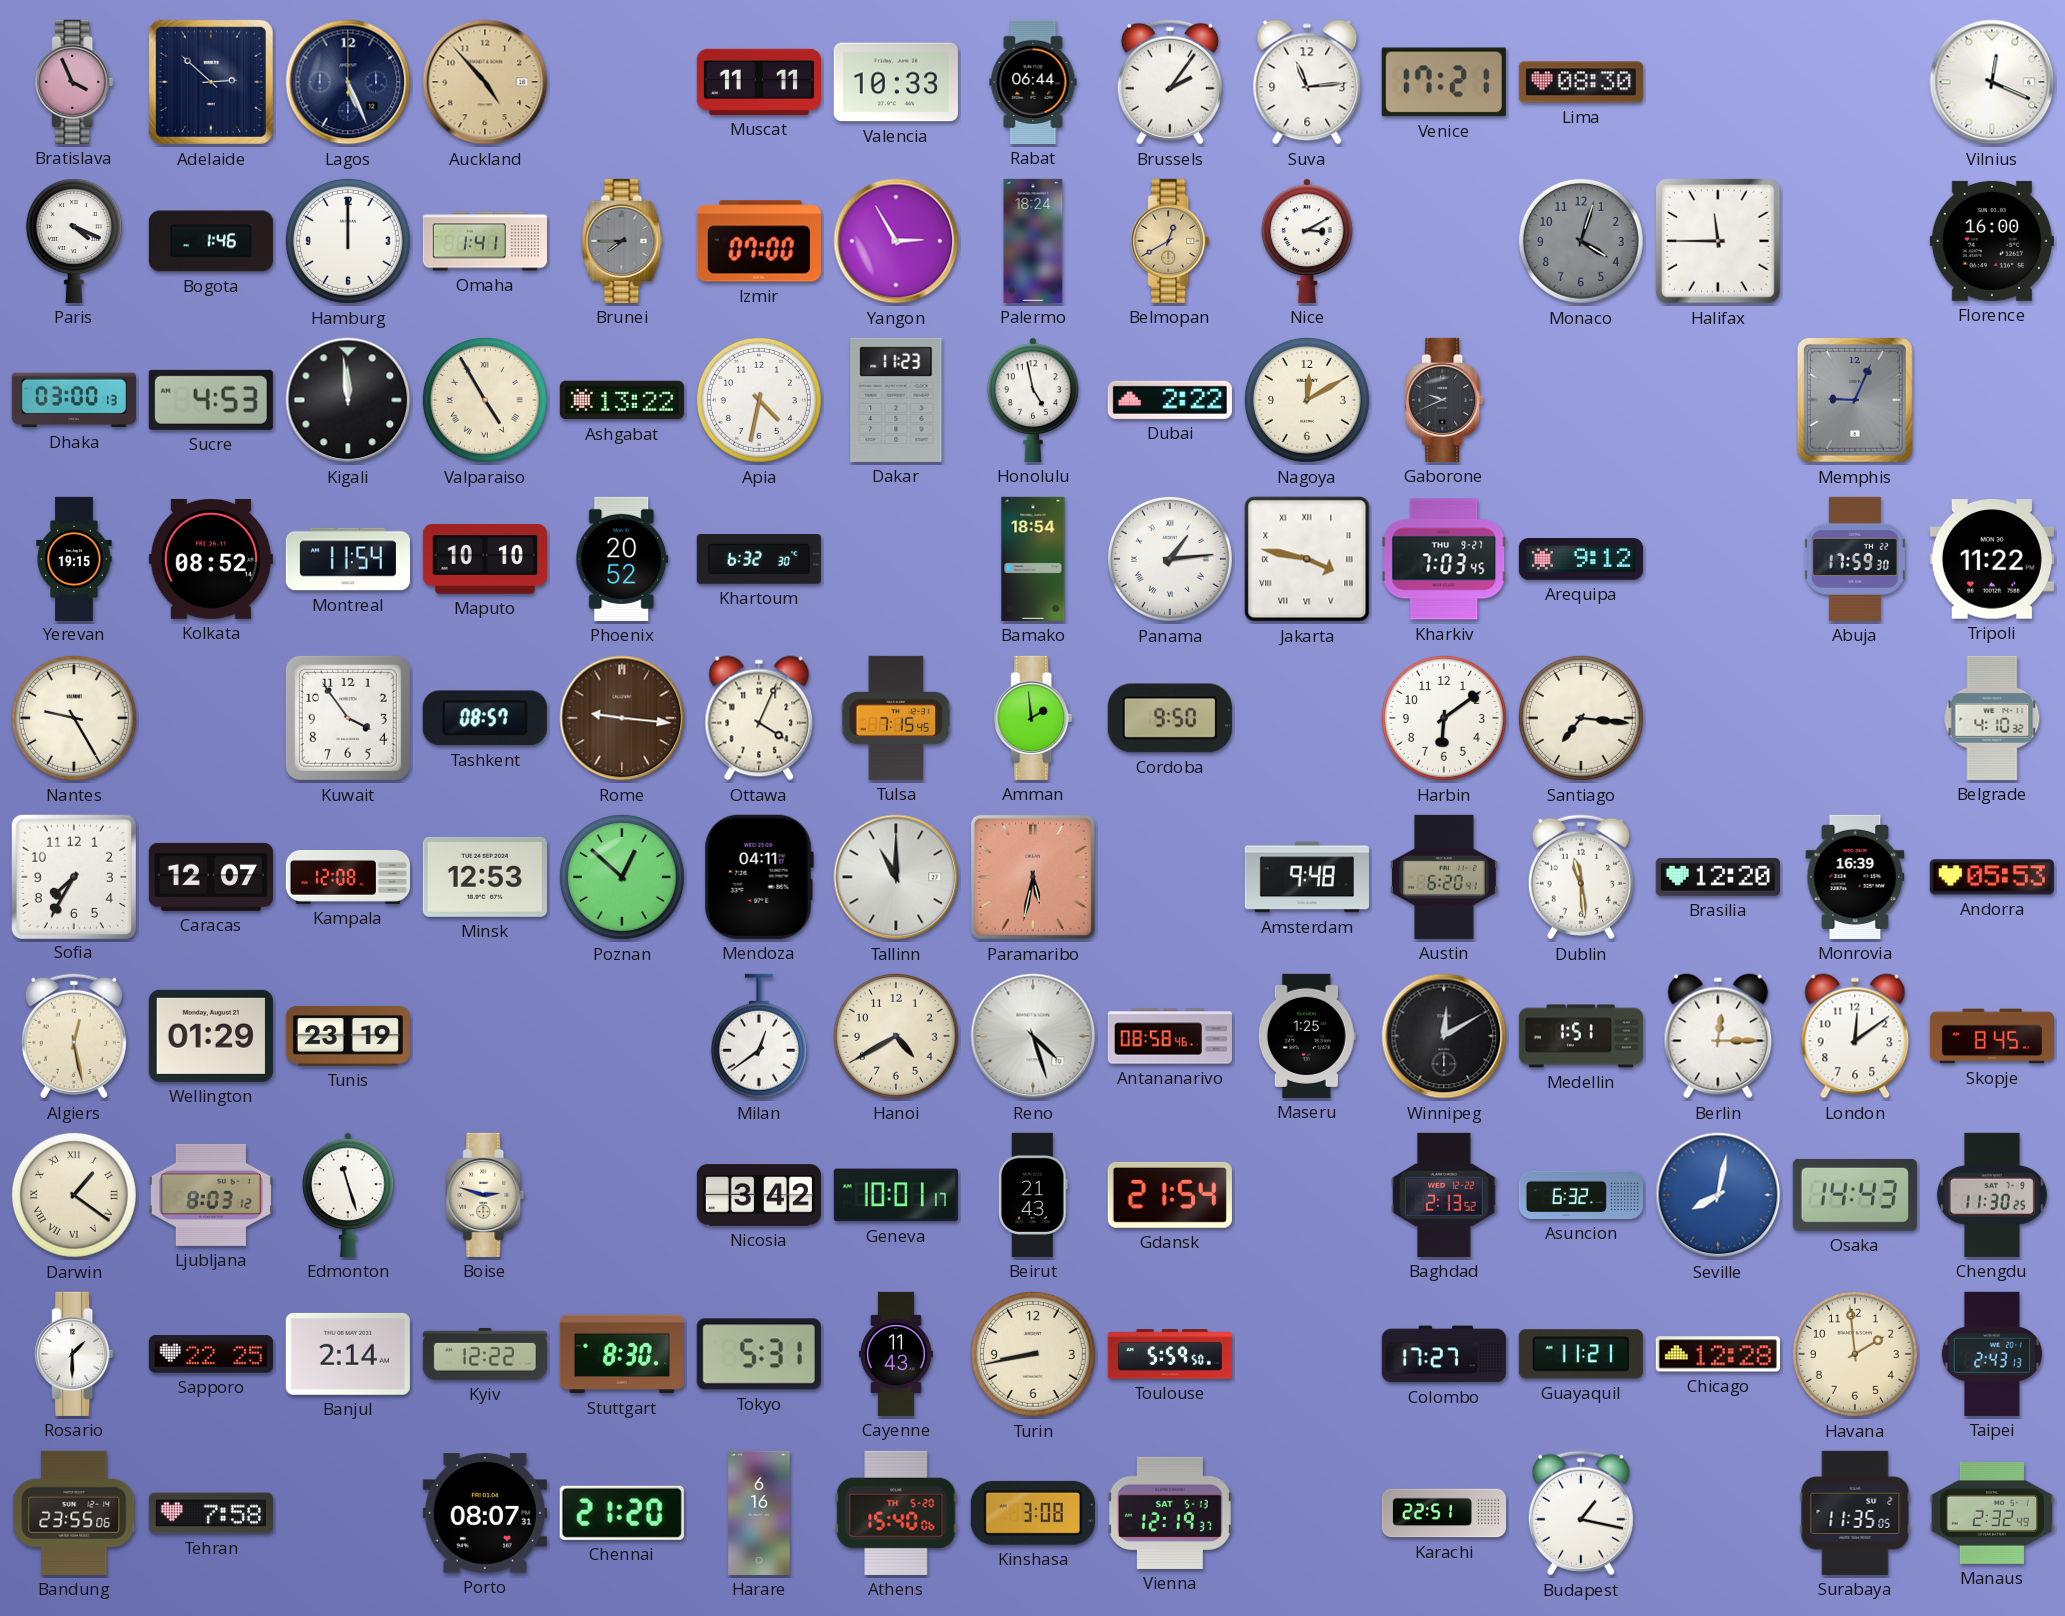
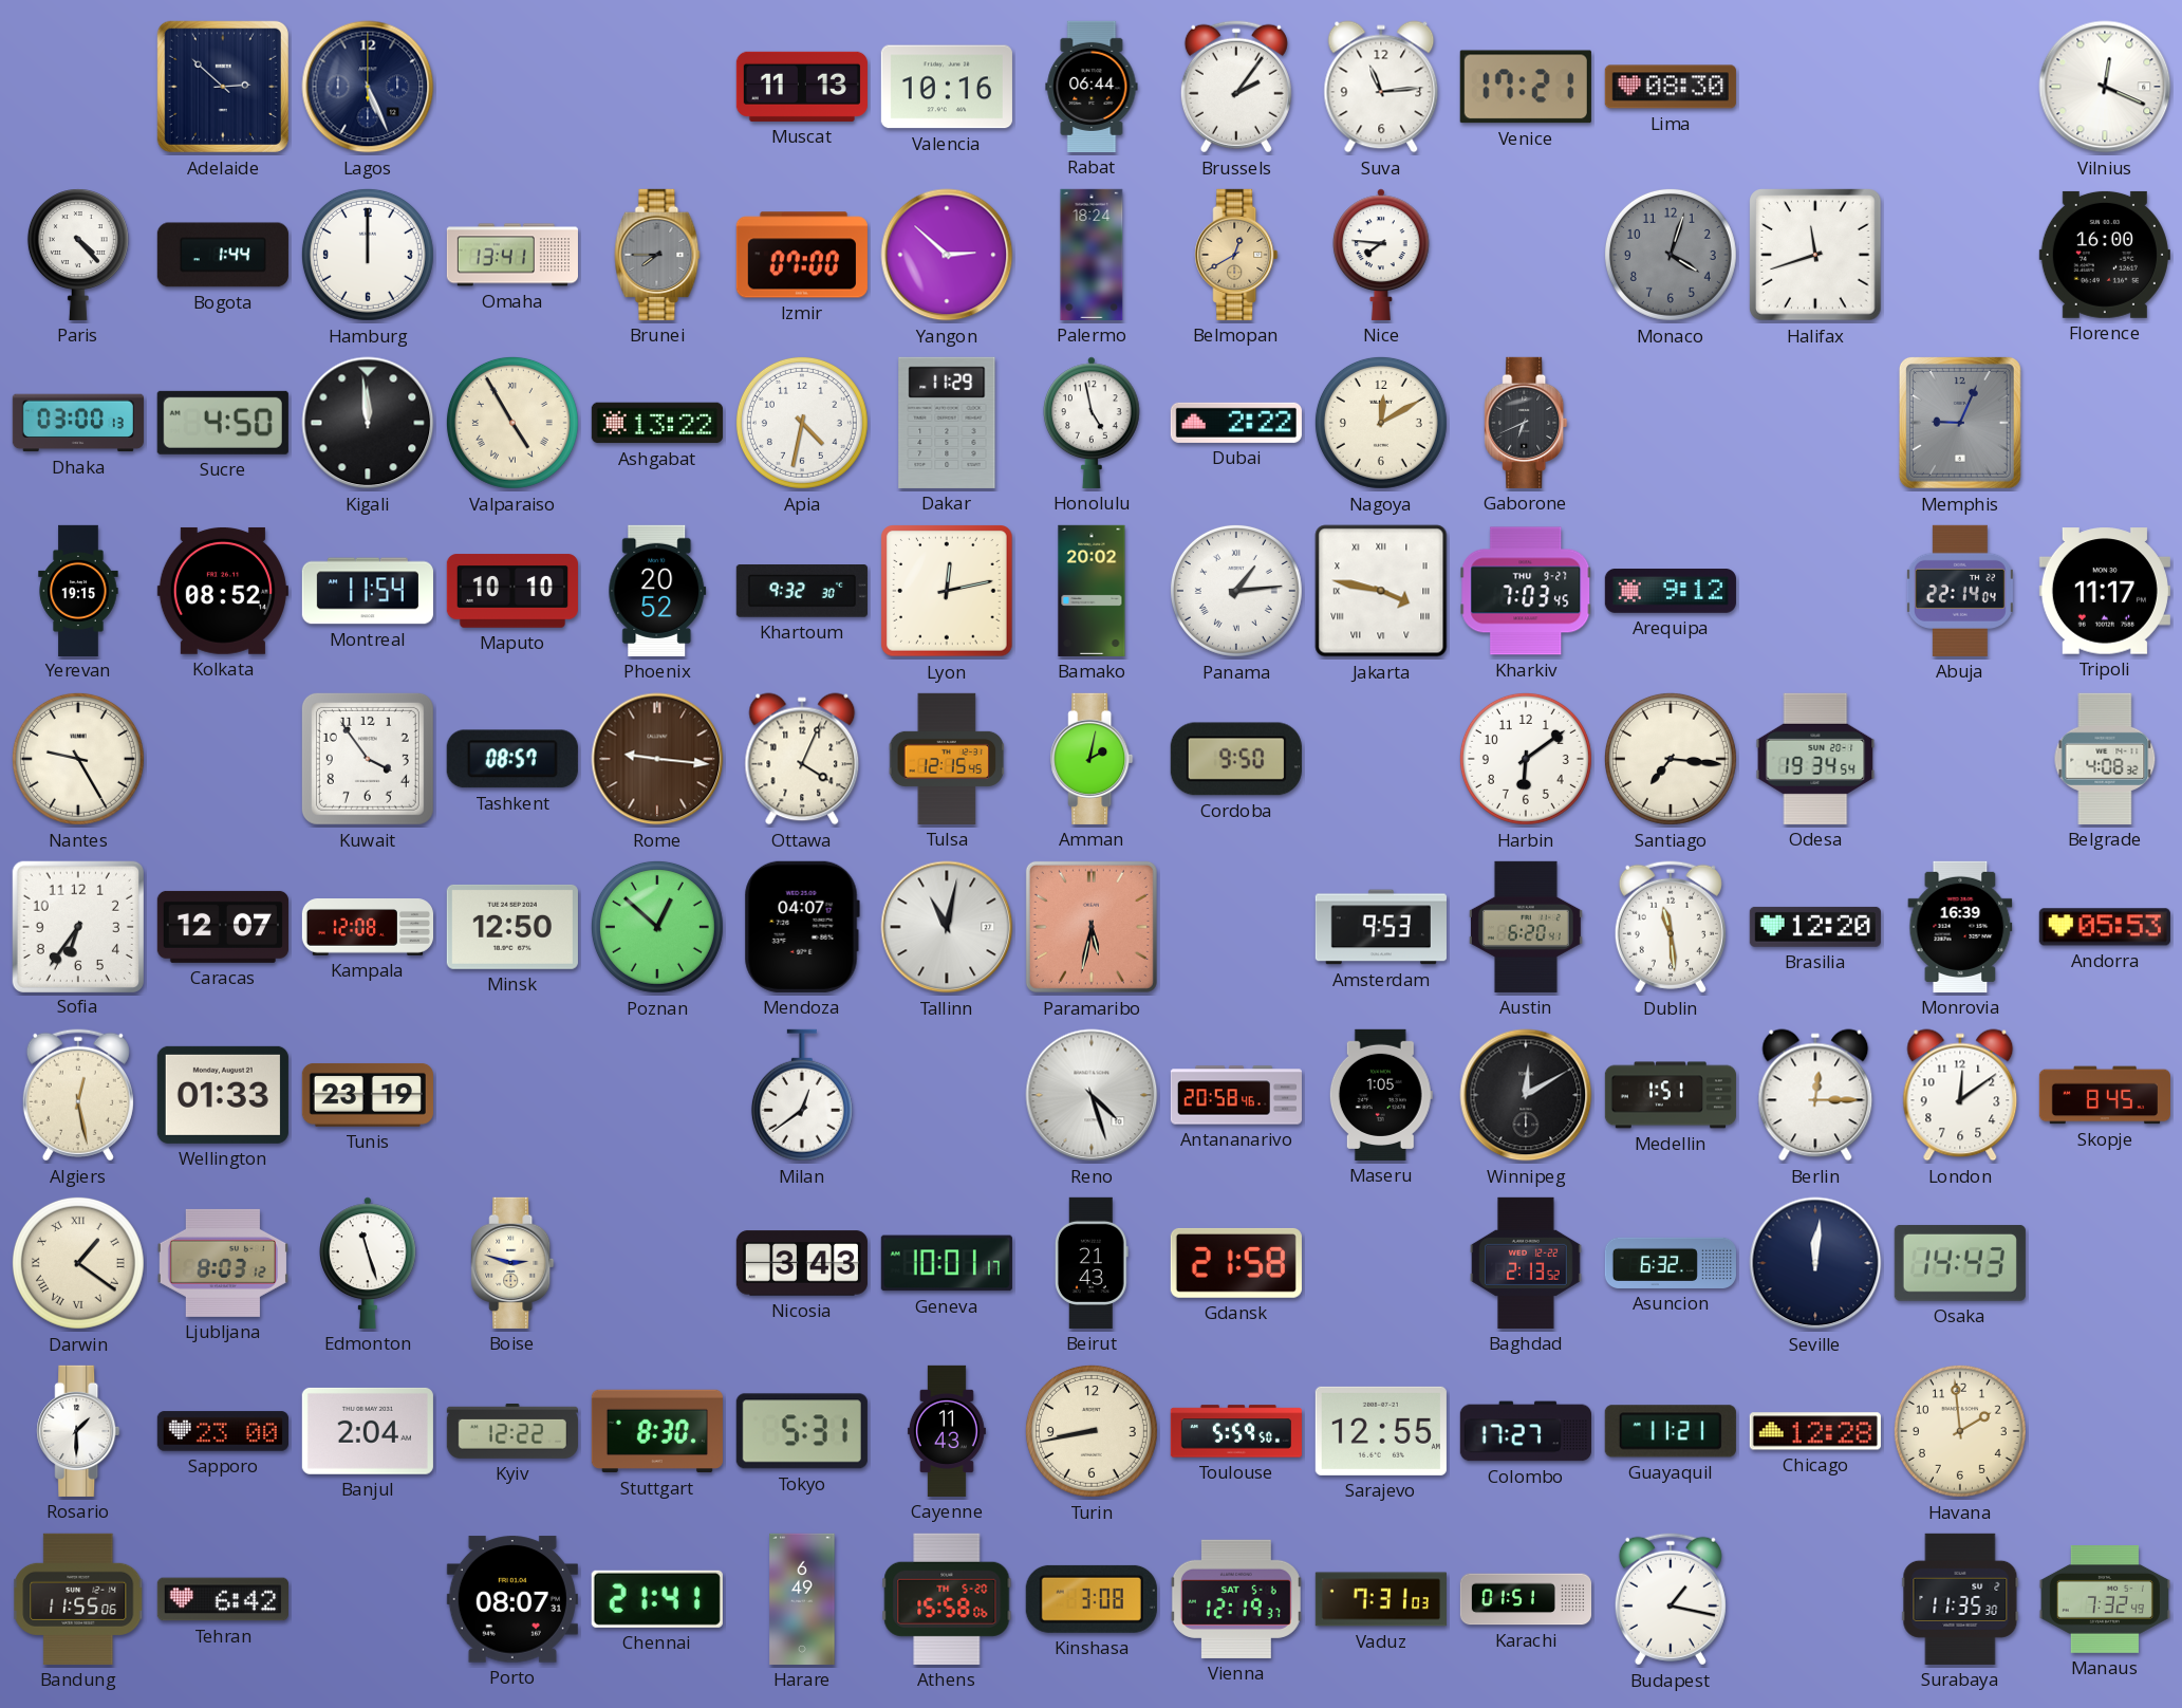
Bratislava: 3:56 -> none (74, 82)
Auckland: 4:53 -> none (485, 82)
Muscat: 11:11 -> 11:13 (802, 87)
Valencia: 10:33 -> 10:16 (947, 87)
Paris: 4:19 -> 4:23 (78, 255)
Bogota: 1:46 -> 1:44 (223, 255)
Omaha: 1:41 -> 13:41 (512, 255)
Yangon: 2:55 -> 2:52 (947, 255)
Nice: 3:10 -> 7:46 (1381, 255)
Halifax: 11:45 -> 11:42 (1815, 255)
Sucre: 4:53 -> 4:50 (223, 423)
Dakar: 11:23 -> 11:29 (947, 423)
Gaborone: 9:41 -> 6:41 (1526, 423)
Khartoum: 6:32 -> 9:32 (802, 591)
Lyon: none -> 12:13 (947, 591)
Bamako: 18:54 -> 20:02 (1092, 591)
Abuja: 17:59 -> 22:14 (1960, 591)
Tripoli: 11:22 -> 11:17 (2105, 591)
Tulsa: 7:15 -> 12:15 (947, 759)
Amman: 1:59 -> 2:02 (1092, 759)
Odesa: none -> 19:34 (1815, 759)
Belgrade: 4:10 -> 4:08 (2105, 759)
Sofia: 7:35 -> 6:36 (77, 926)
Minsk: 12:53 -> 12:50 (512, 927)
Mendoza: 04:11 -> 04:07 (802, 927)
Tallinn: 11:00 -> 11:02 (947, 927)
Amsterdam: 9:48 -> 9:53 (1381, 927)
Wellington: 01:29 -> 01:33 (223, 1095)
Hanoi: 4:40 -> none (896, 1036)
Antananarivo: 08:58 -> 20:58 (1236, 1095)
Maseru: 1:25 -> 1:05 (1381, 1095)
Nicosia: 3:42 -> 3:43 (802, 1263)
Gdansk: 21:54 -> 21:58 (1236, 1263)
Seville: 8:02 -> 12:01 (1815, 1263)
Seville dial: blue -> navy (1815, 1263)
Chengdu: 11:30 -> none (1992, 1195)
Sapporo: 22:25 -> 23:00 (223, 1431)
Banjul: 2:14 -> 2:04 (368, 1431)
Sarajevo: none -> 12:55 (1381, 1431)
Taipei: 2:43 -> none (1992, 1354)
Bandung: 23:55 -> 11:55 (78, 1599)
Tehran: 7:58 -> 6:42 (223, 1599)
Chennai: 21:20 -> 21:41 (657, 1599)
Harare: 6:16 -> 6:49 (802, 1599)
Athens: 15:40 -> 15:58 (947, 1599)
Vienna date: SAT 5-13 -> SAT 5-6 (1236, 1599)
Vaduz: none -> 7:31 (1381, 1599)
Karachi: 22:51 -> 01:51 (1525, 1599)
Surabaya: 11:35:05 -> 11:35:30 (1960, 1599)
Manaus: 2:32 -> 7:32 (2105, 1600)
